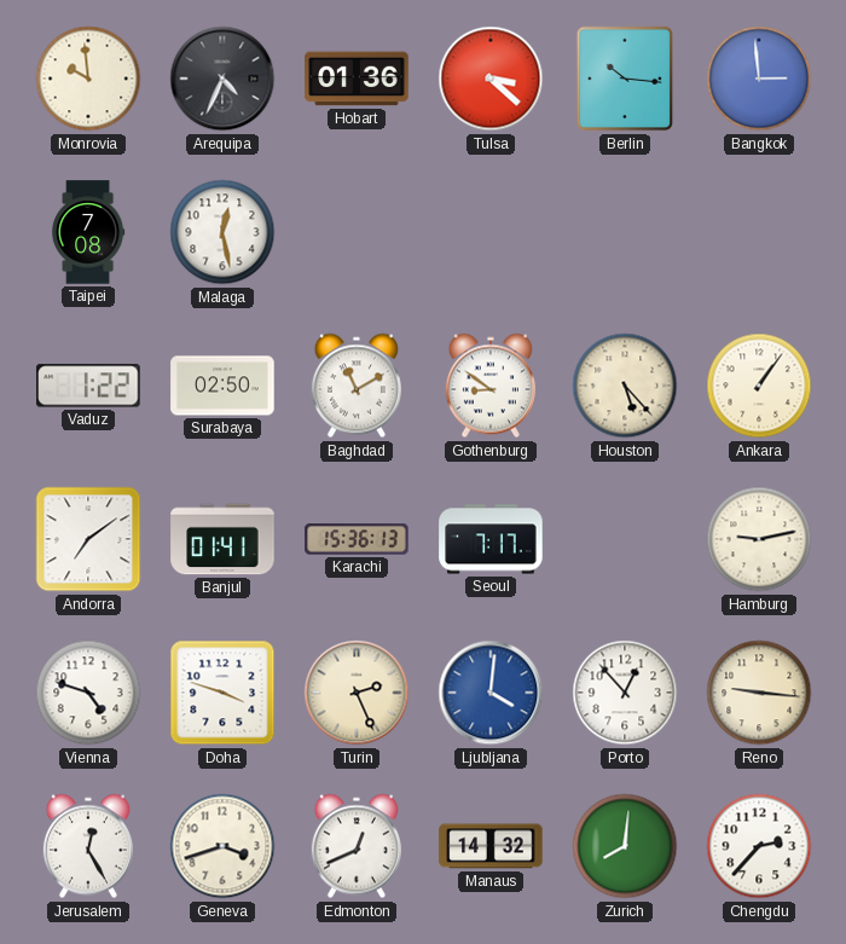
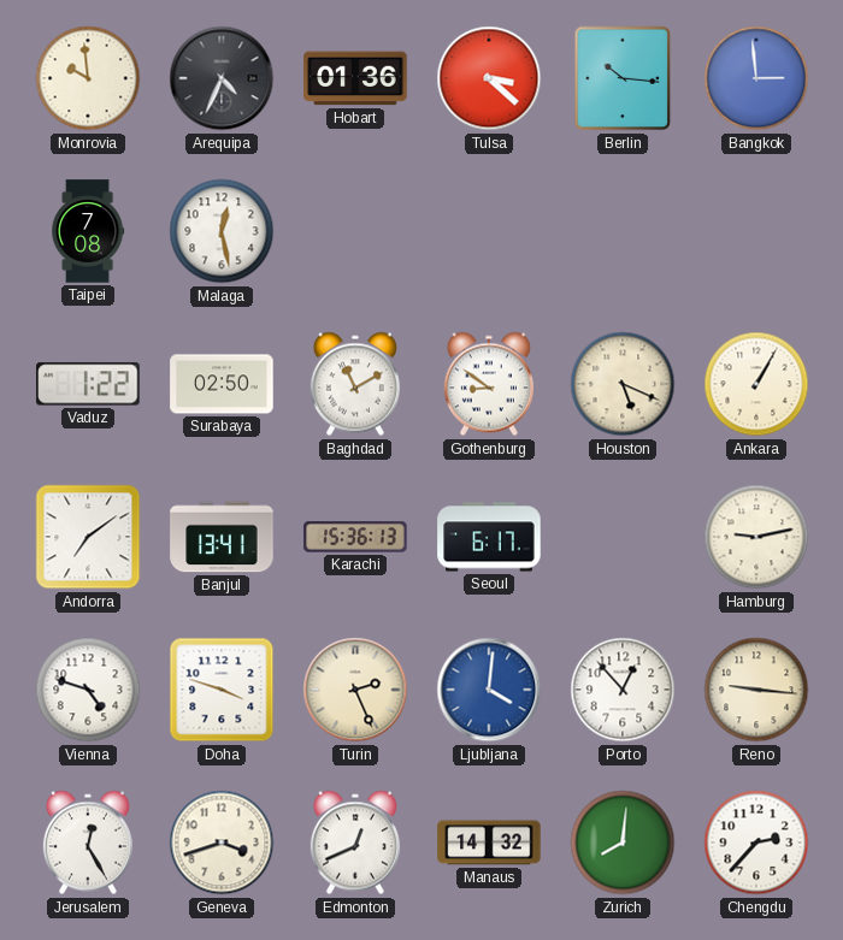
Houston: 5:23 -> 5:19 (623, 384)
Ankara: 1:06 -> 1:05 (756, 384)
Banjul: 01:41 -> 13:41 (222, 537)
Seoul: 7:17 -> 6:17 (489, 537)
